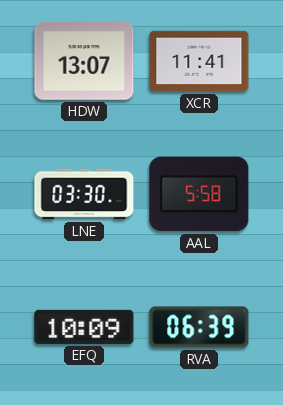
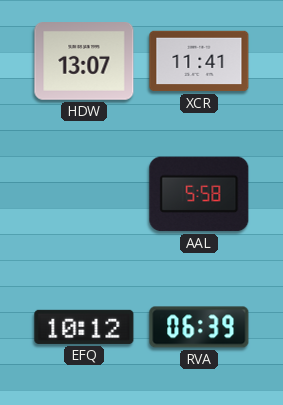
LNE: 03:30 -> none (84, 194)
EFQ: 10:09 -> 10:12 (84, 327)
